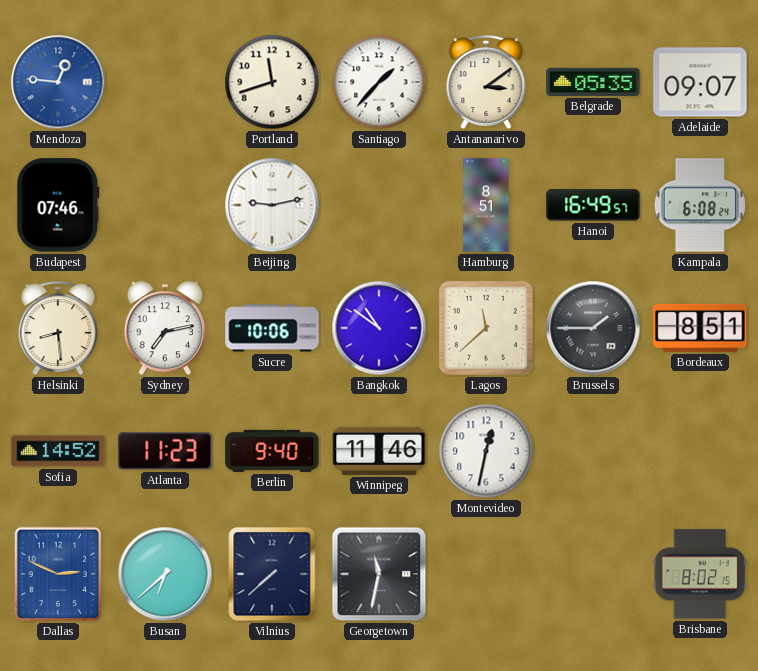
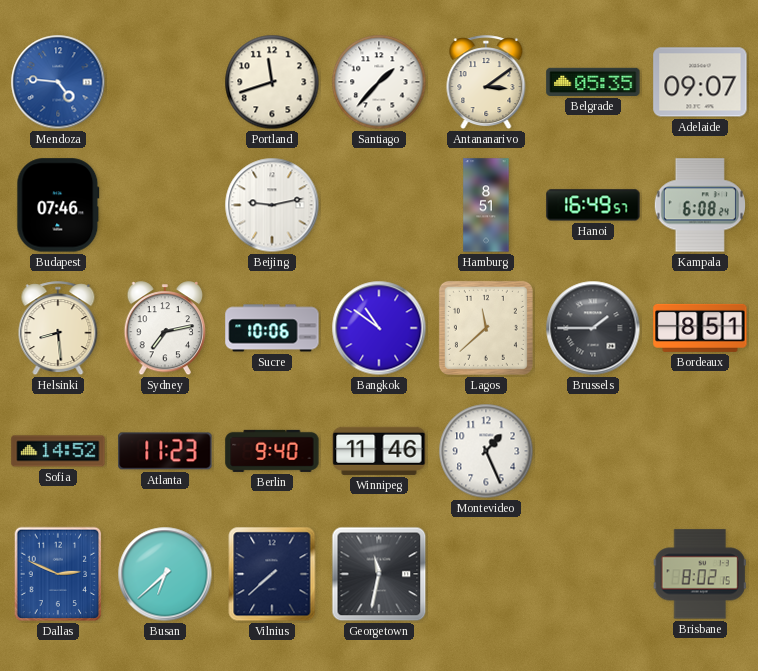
Mendoza: 12:46 -> 4:46 (58, 82)
Montevideo: 12:32 -> 1:26 (486, 451)
